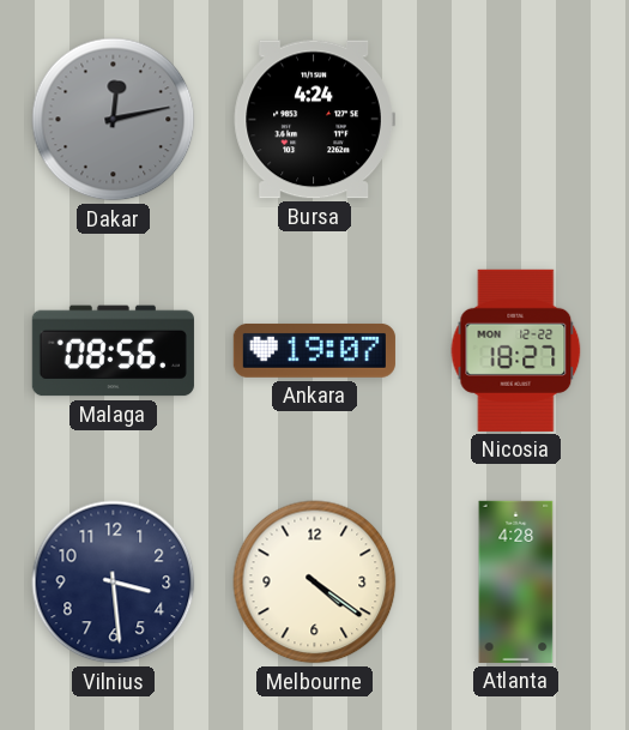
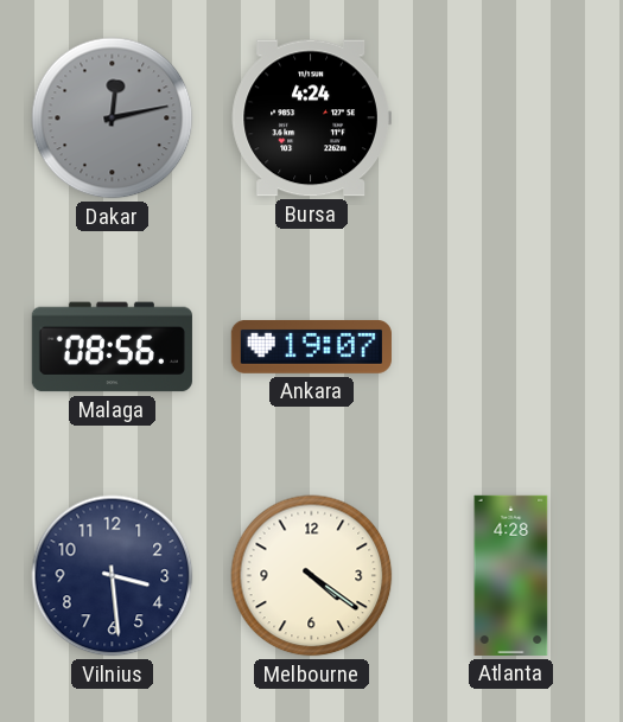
Nicosia: 18:27 -> none (516, 350)
